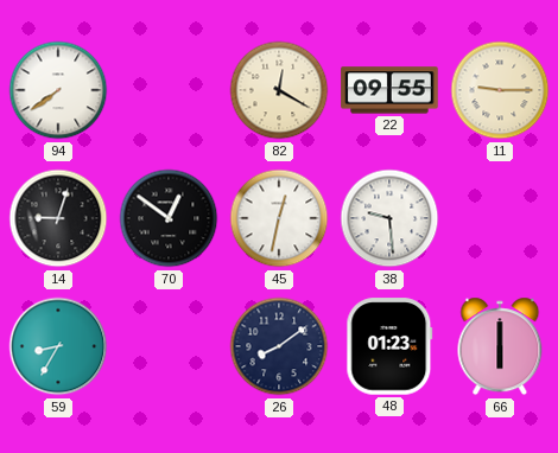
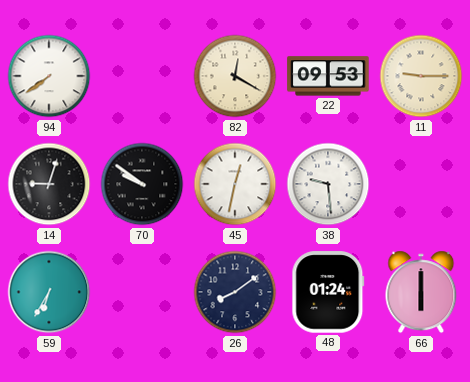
22: 09:55 -> 09:53 (328, 76)
70: 12:51 -> 9:51 (142, 184)
59: 8:35 -> 6:35 (49, 292)
48: 01:23 -> 01:24 (328, 292)
